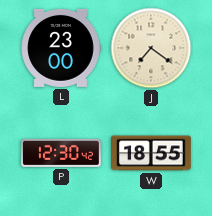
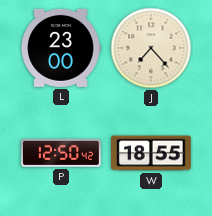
J: 7:21 -> 7:23 (151, 48)
P: 12:30 -> 12:50 (62, 153)
